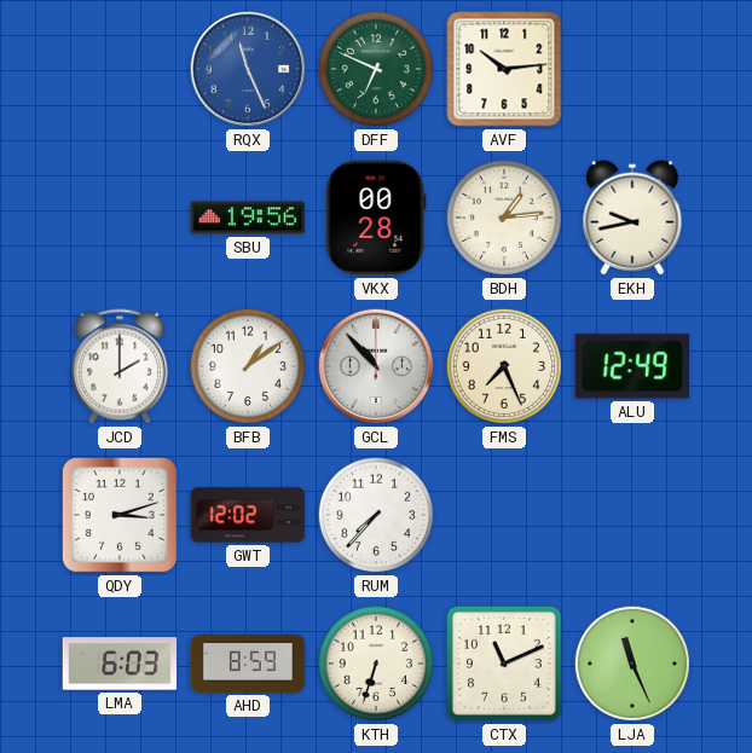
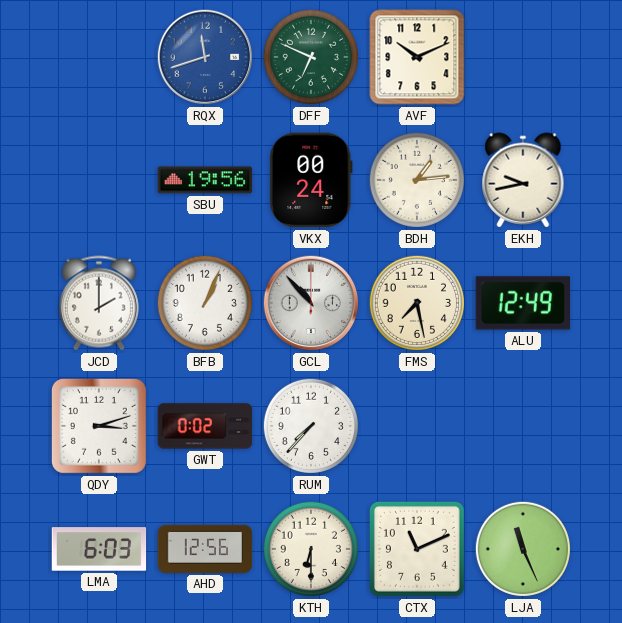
RQX: 11:26 -> 11:42 (205, 57)
AVF: 10:14 -> 10:11 (417, 57)
VKX: 00:28 -> 00:24 (311, 180)
BFB: 1:09 -> 1:04 (205, 303)
FMS: 7:26 -> 7:28 (417, 303)
GWT: 12:02 -> 0:02 (205, 426)
AHD: 8:59 -> 12:56 (205, 549)
KTH: 6:33 -> 6:30 (311, 549)
